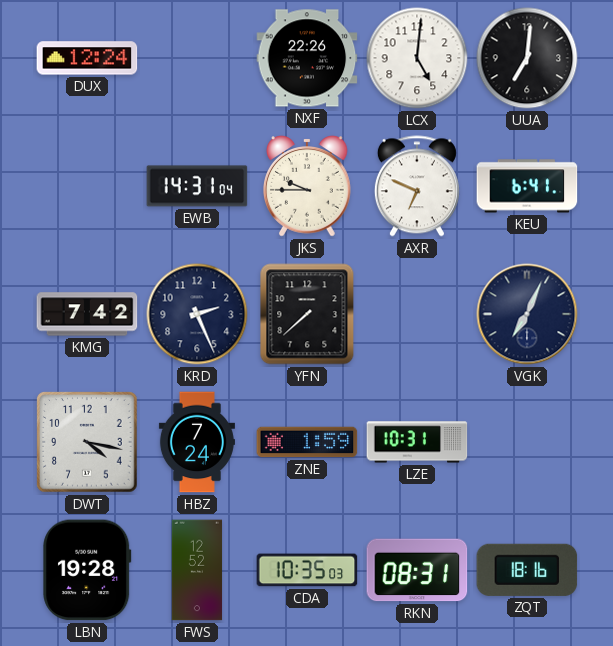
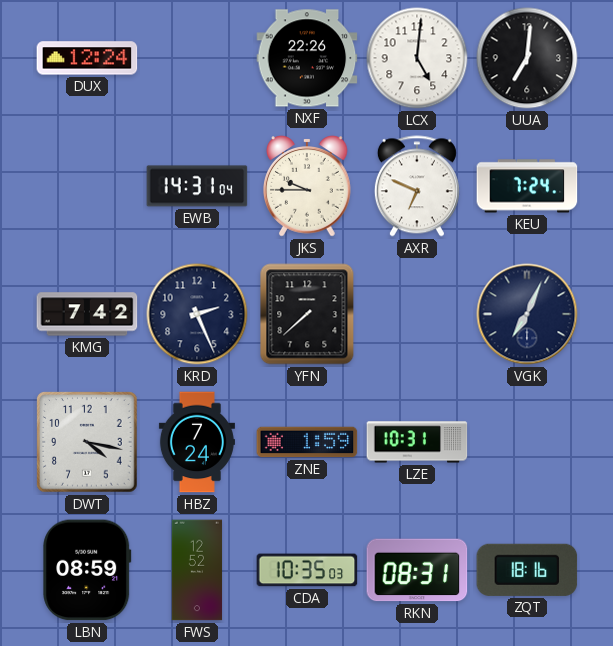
KEU: 6:41 -> 7:24 (527, 186)
LBN: 19:28 -> 08:59 (87, 570)
